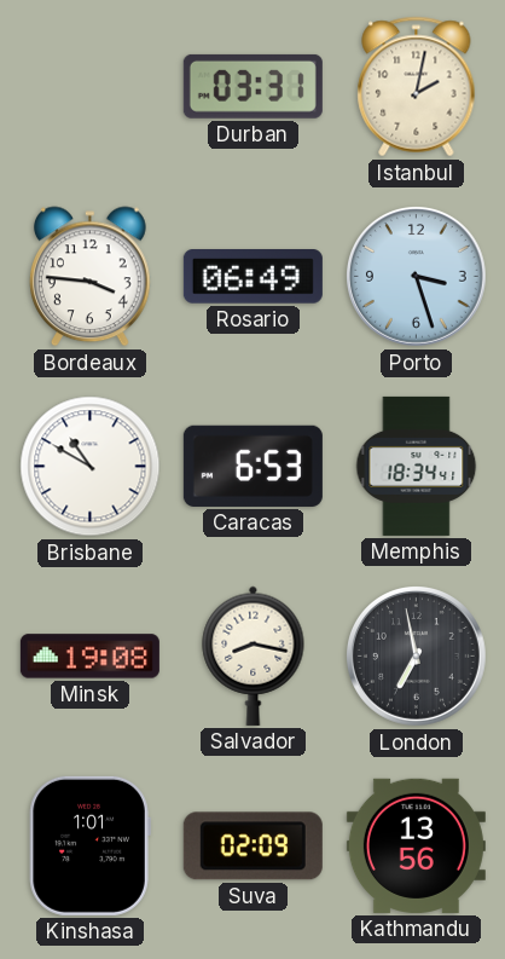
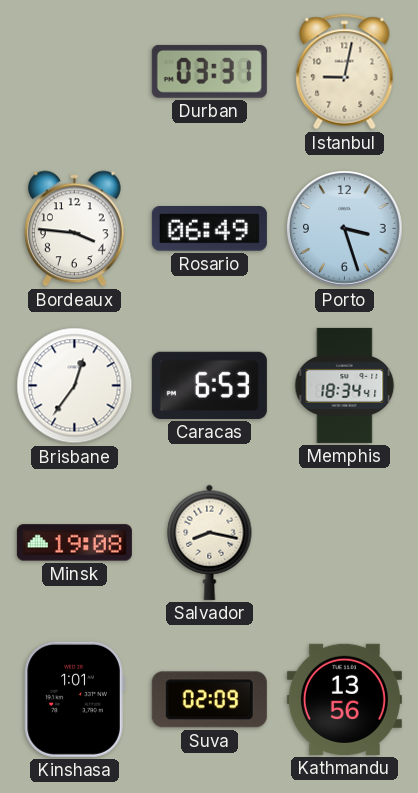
Istanbul: 2:02 -> 9:02 (345, 72)
Brisbane: 10:50 -> 12:36 (75, 386)
London: 6:58 -> none (417, 657)
